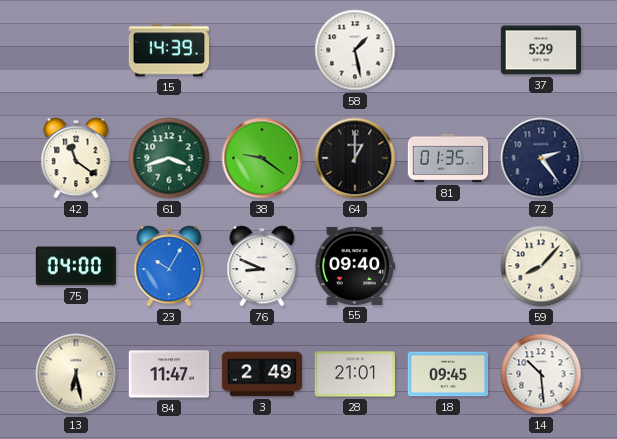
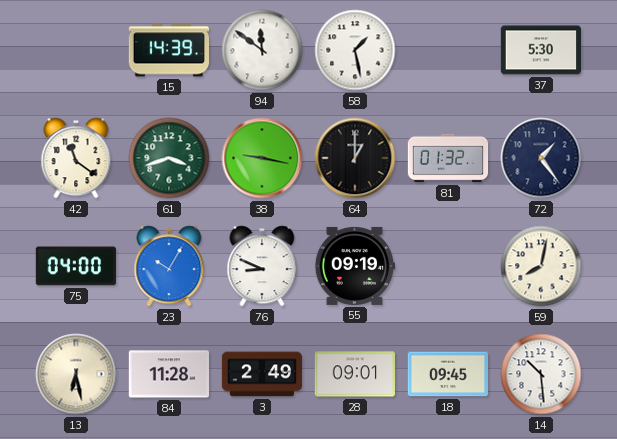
94: none -> 11:51 (262, 50)
37: 5:29 -> 5:30 (540, 50)
38: 9:21 -> 9:17 (262, 158)
81: 01:35 -> 01:32 (448, 158)
72: 2:24 -> 1:24 (541, 158)
55: 09:40 -> 09:19 (354, 266)
59: 8:07 -> 8:02 (541, 266)
84: 11:47 -> 11:28 (168, 374)
28: 21:01 -> 09:01 (354, 374)
